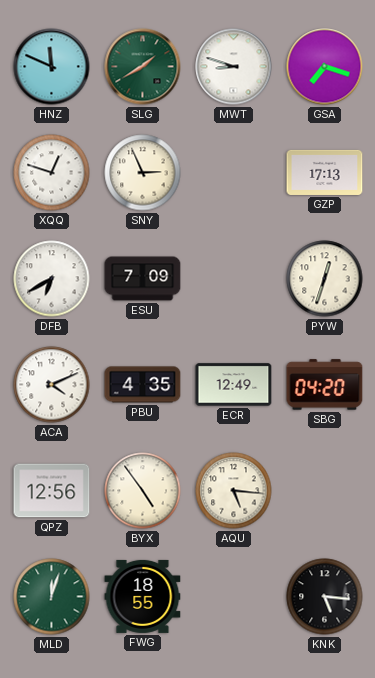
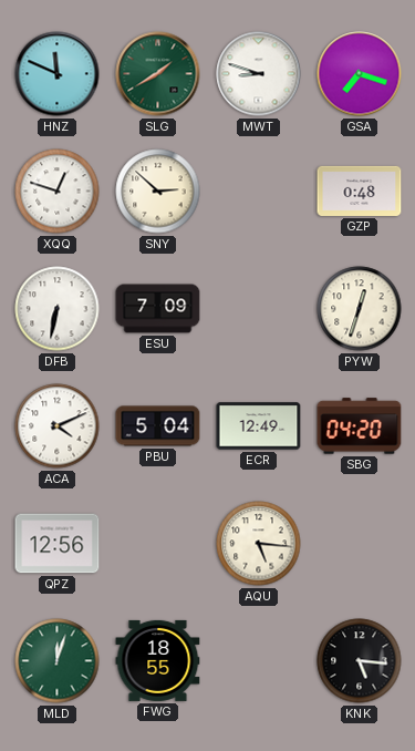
SNY: 2:56 -> 2:52 (158, 192)
GZP: 17:13 -> 0:48 (360, 191)
DFB: 6:40 -> 6:32 (58, 309)
PBU: 4:35 -> 5:04 (158, 426)
BYX: 4:54 -> none (143, 491)
